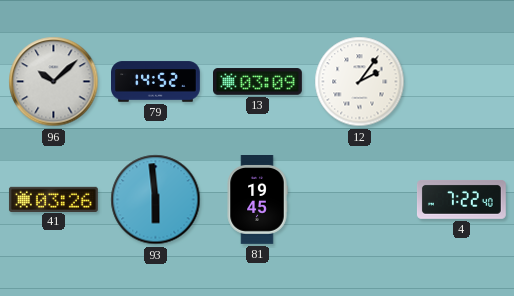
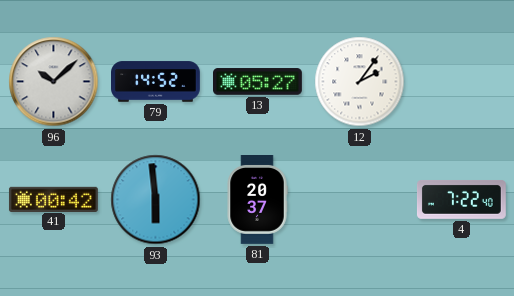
13: 03:09 -> 05:27 (258, 82)
41: 03:26 -> 00:42 (53, 199)
81: 19:45 -> 20:37 (257, 200)
